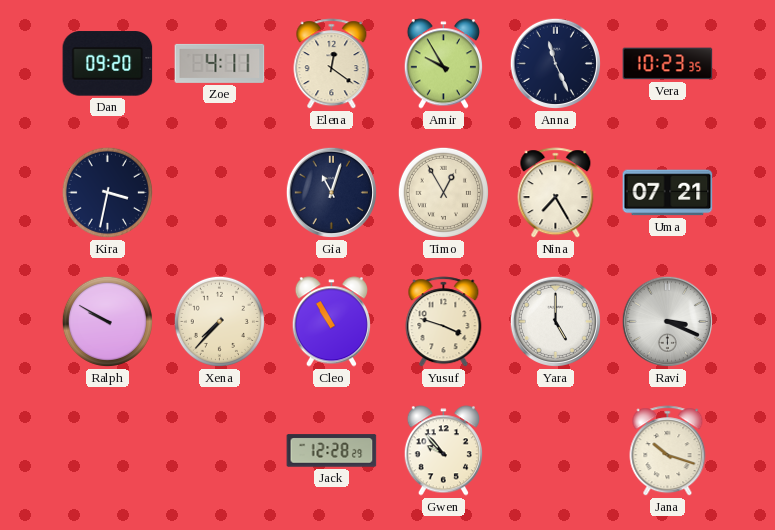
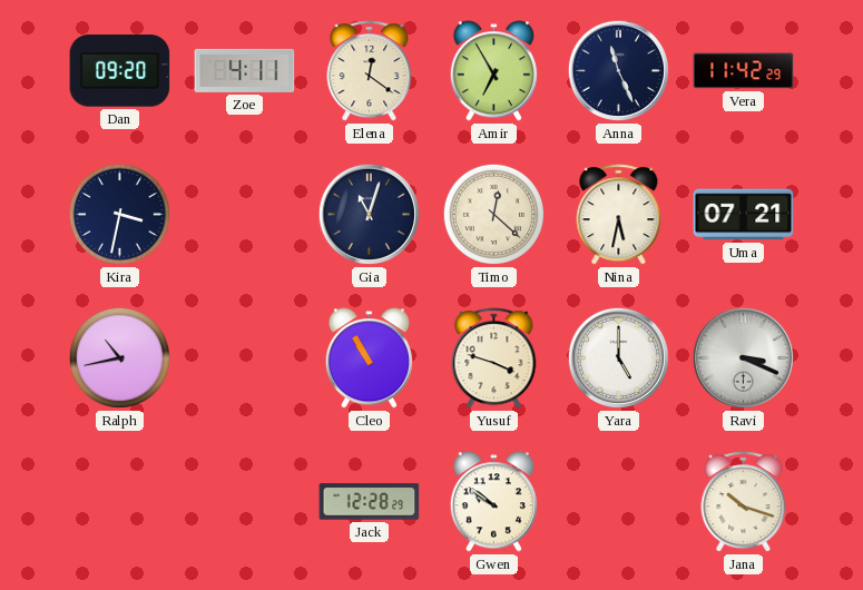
Amir: 9:55 -> 6:55 (493, 71)
Vera: 10:23 -> 11:42 (744, 71)
Timo: 12:55 -> 12:22 (493, 214)
Nina: 7:25 -> 5:32 (619, 215)
Ralph: 9:50 -> 10:43 (119, 357)
Xena: 7:37 -> none (219, 321)
Gwen: 9:53 -> 9:51 (493, 502)
